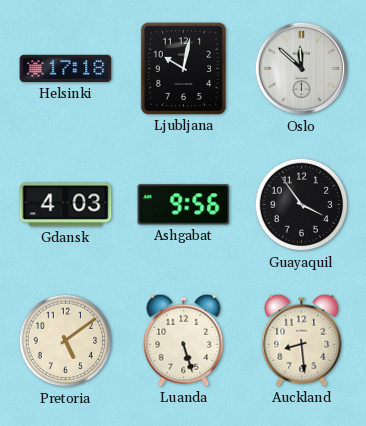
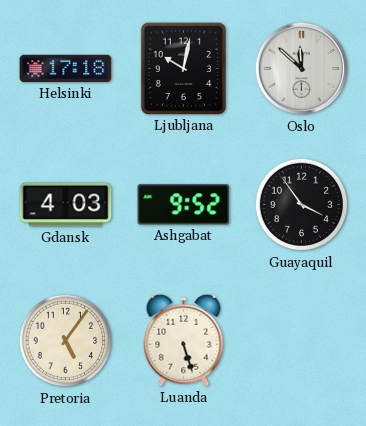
Ashgabat: 9:56 -> 9:52 (184, 205)
Pretoria: 5:09 -> 5:06 (66, 341)
Auckland: 8:29 -> none (302, 340)
